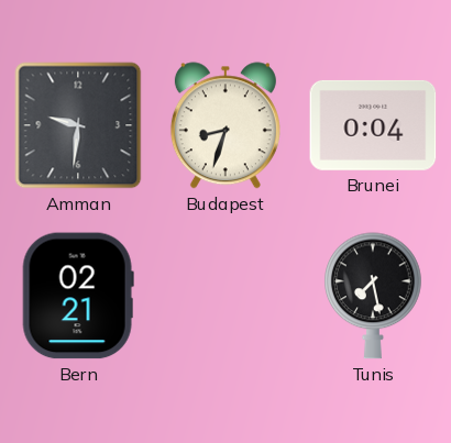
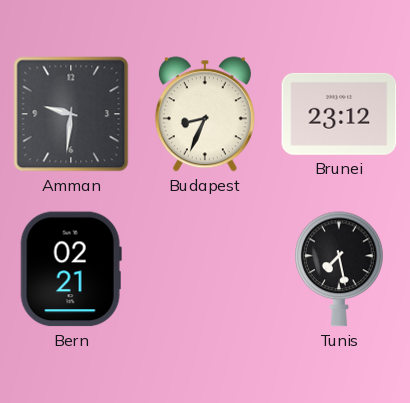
Budapest: 8:33 -> 8:34 (205, 114)
Brunei: 0:04 -> 23:12 (339, 114)
